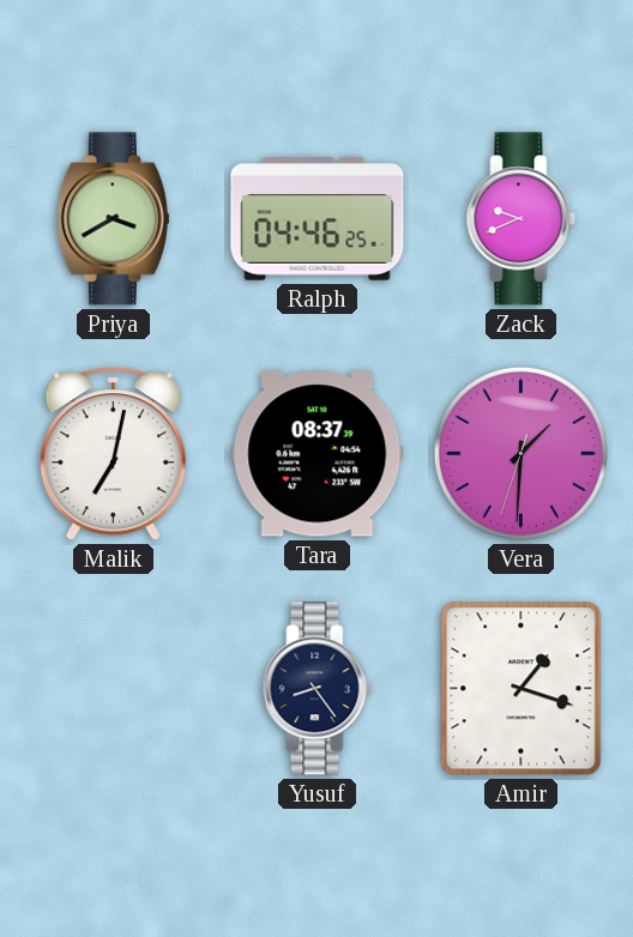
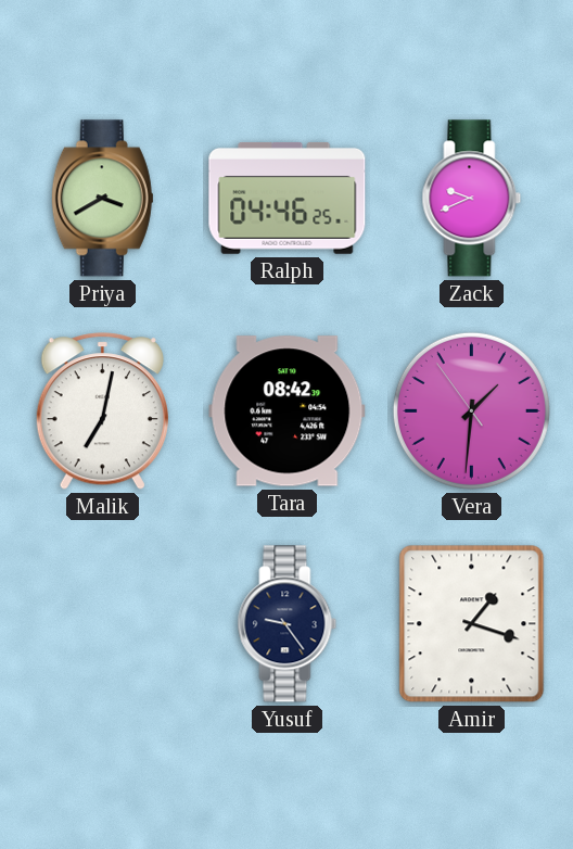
Tara: 08:37 -> 08:42 (288, 411)
Vera: 1:30:33 -> 1:30:54 (471, 410)
Yusuf: 8:24 -> 9:24 (288, 624)
